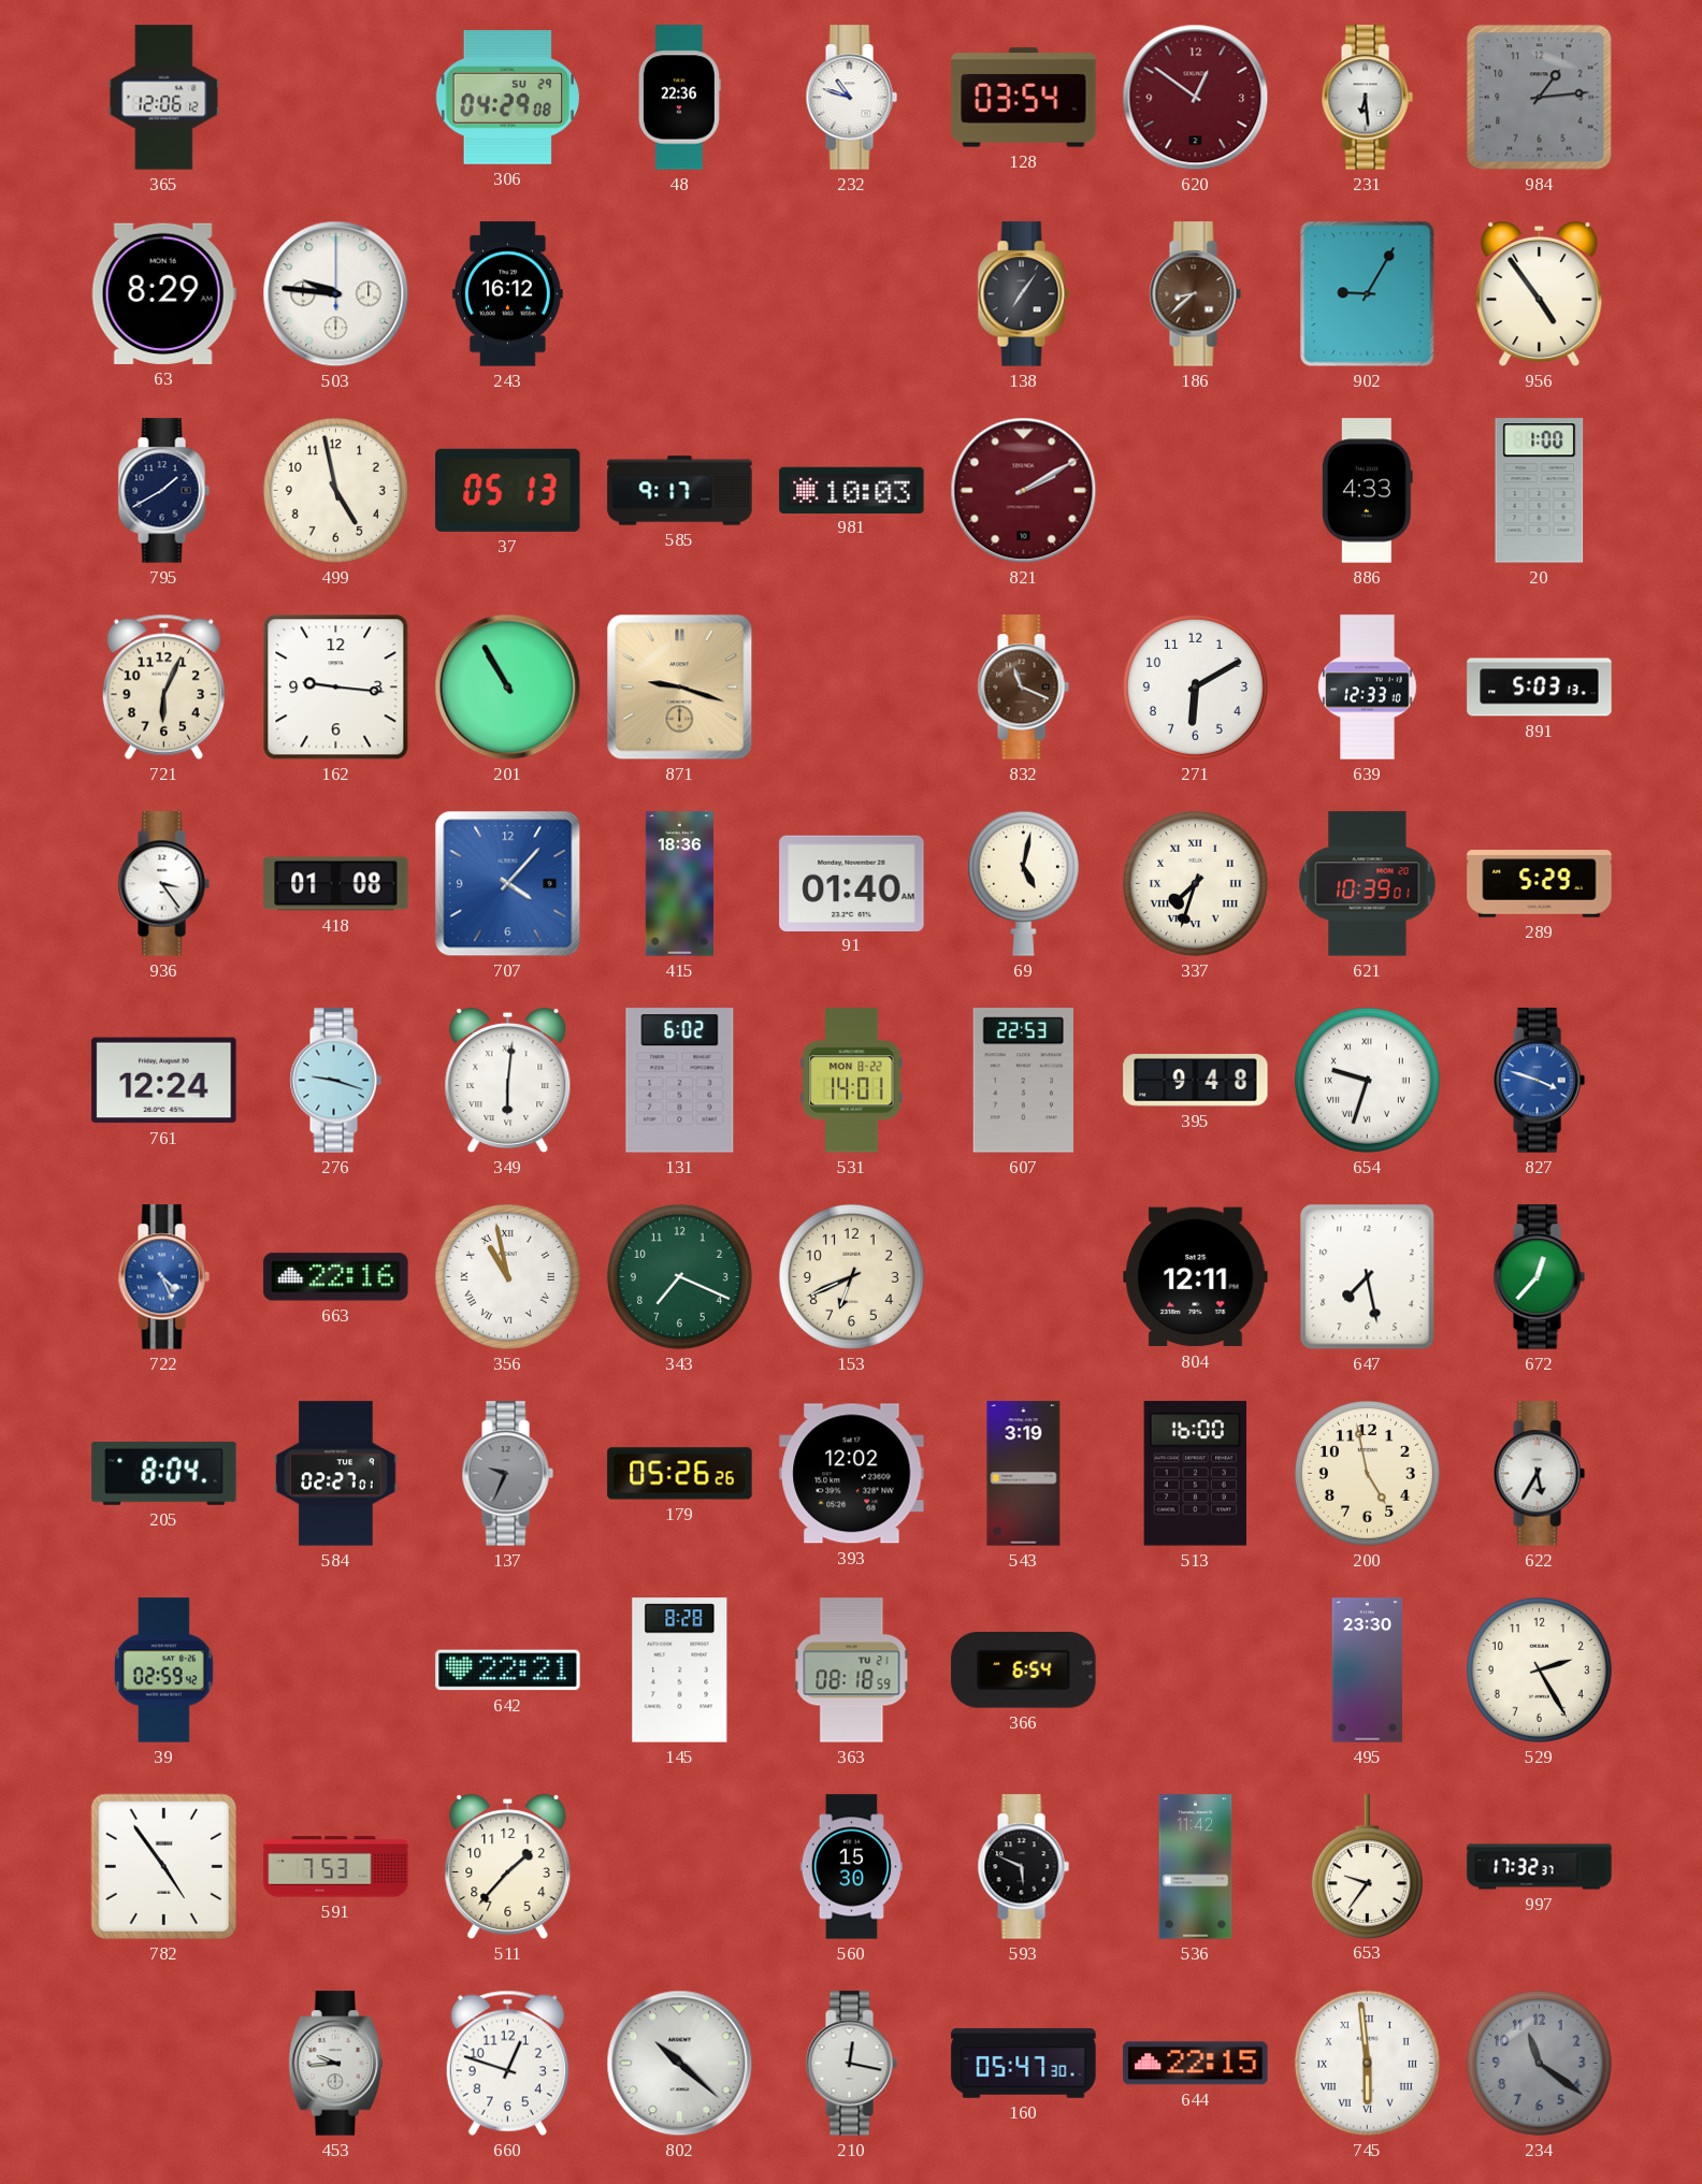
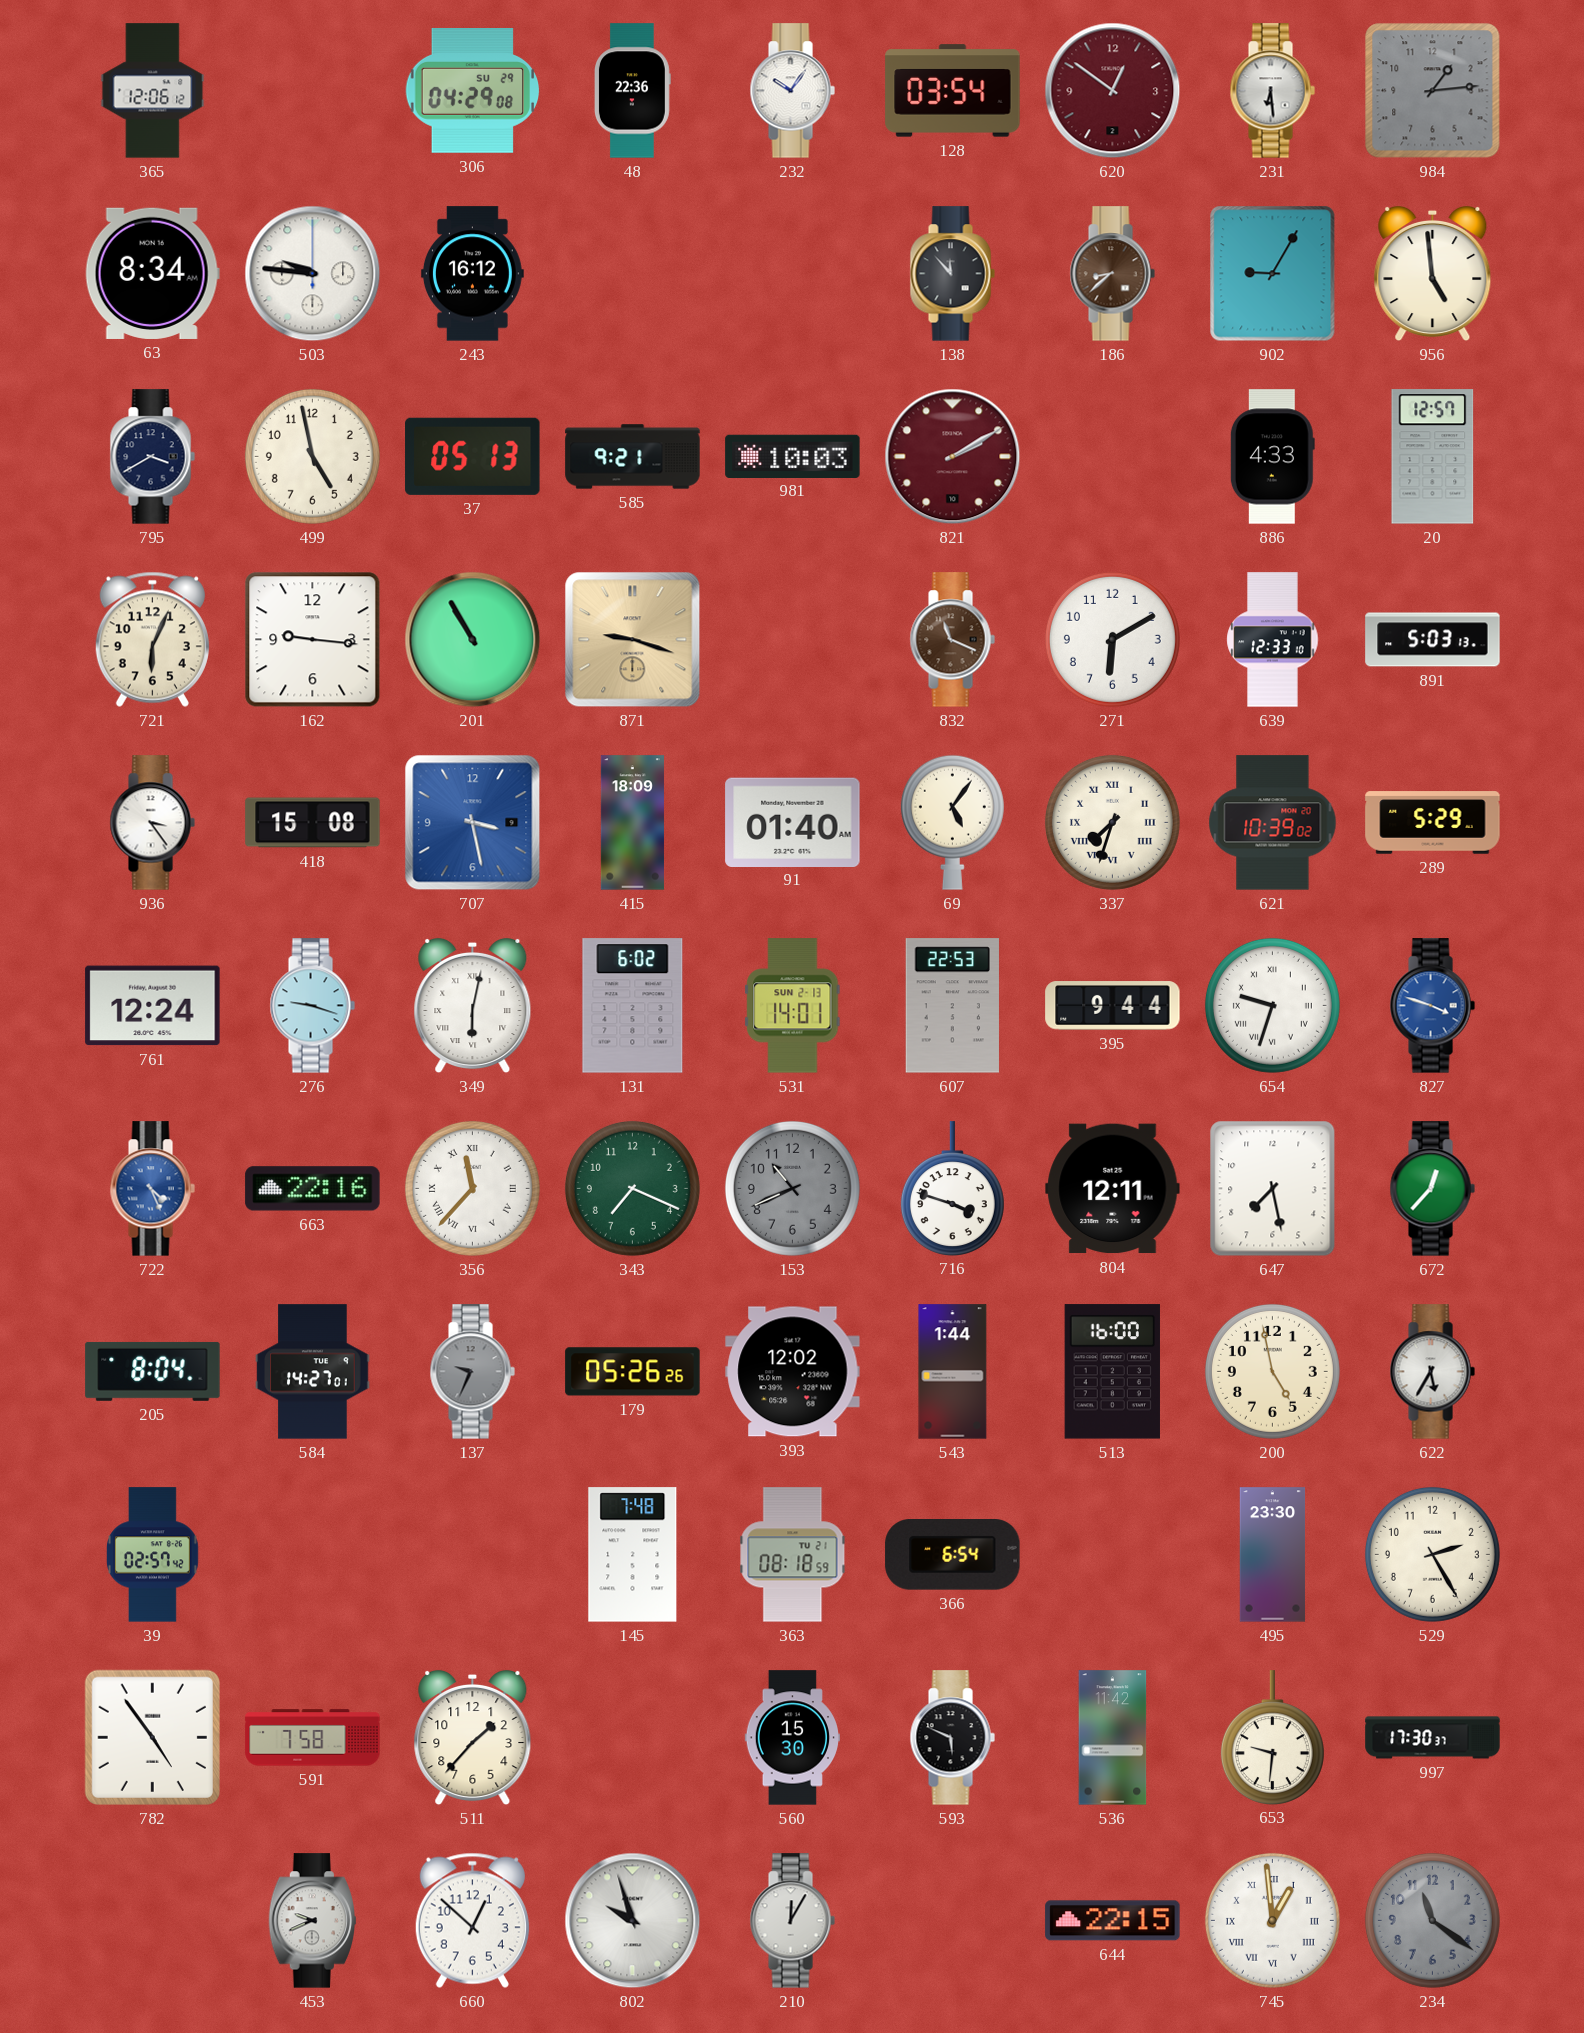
232: 10:48 -> 10:06 (792, 91)
63: 8:29 -> 8:34 (152, 273)
138: 7:06 -> 11:53 (952, 274)
956: 4:54 -> 4:59 (1433, 274)
795: 1:40 -> 3:40 (152, 457)
585: 9:17 -> 9:21 (633, 457)
20: 1:00 -> 12:57 (1433, 457)
418: 01:08 -> 15:08 (313, 823)
707: 4:07 -> 3:28 (473, 823)
415: 18:36 -> 18:09 (632, 823)
69: 5:02 -> 5:06 (952, 822)
621: 10:39:01 -> 10:39:02 (1273, 823)
349: 6:01 -> 6:02 (473, 1006)
531 date: MON 8-22 -> SUN 2-13 (793, 1006)
395: 9:48 -> 9:44 (1113, 1006)
356: 10:58 -> 11:37 (472, 1188)
153: 6:41 -> 10:41 (792, 1188)
153 dial: cream -> grey (792, 1188)
716: none -> 3:48 (952, 1188)
584: 02:27 -> 14:27 (313, 1372)
543: 3:19 -> 1:44 (953, 1372)
39: 02:59 -> 02:57 (153, 1555)
642: 22:21 -> none (508, 1670)
145: 8:28 -> 7:48 (633, 1555)
591: 7:53 -> 7:58 (313, 1738)
653: 9:36 -> 9:31 (1272, 1737)
997: 17:32 -> 17:30 (1433, 1738)
453: 9:44 -> 9:41 (312, 1921)
660: 12:48 -> 12:52 (472, 1920)
802: 10:22 -> 9:57 (633, 1921)
210: 12:17 -> 12:05 (792, 1921)
160: 05:47 -> none (1024, 2064)
745: 5:59 -> 12:59 (1272, 1920)
